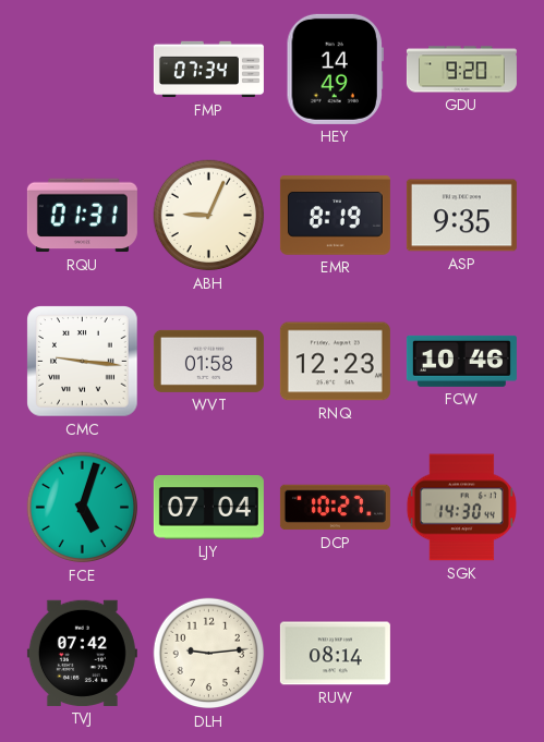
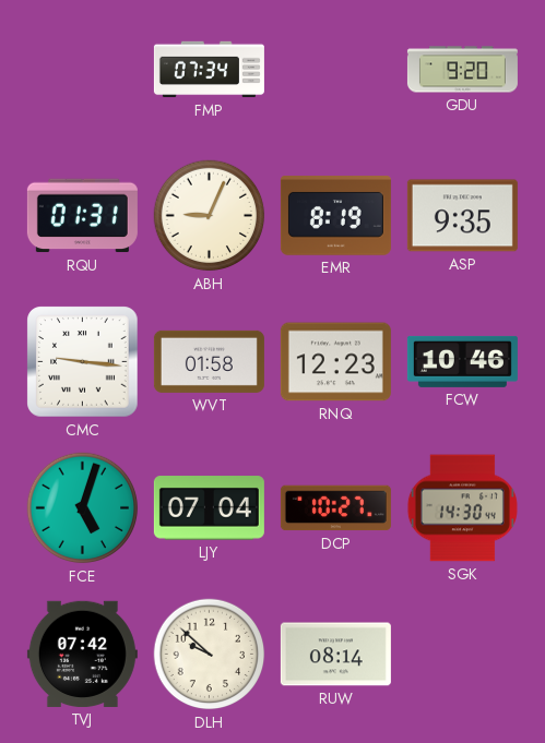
HEY: 14:49 -> none (335, 69)
DLH: 9:14 -> 9:52 (210, 655)
